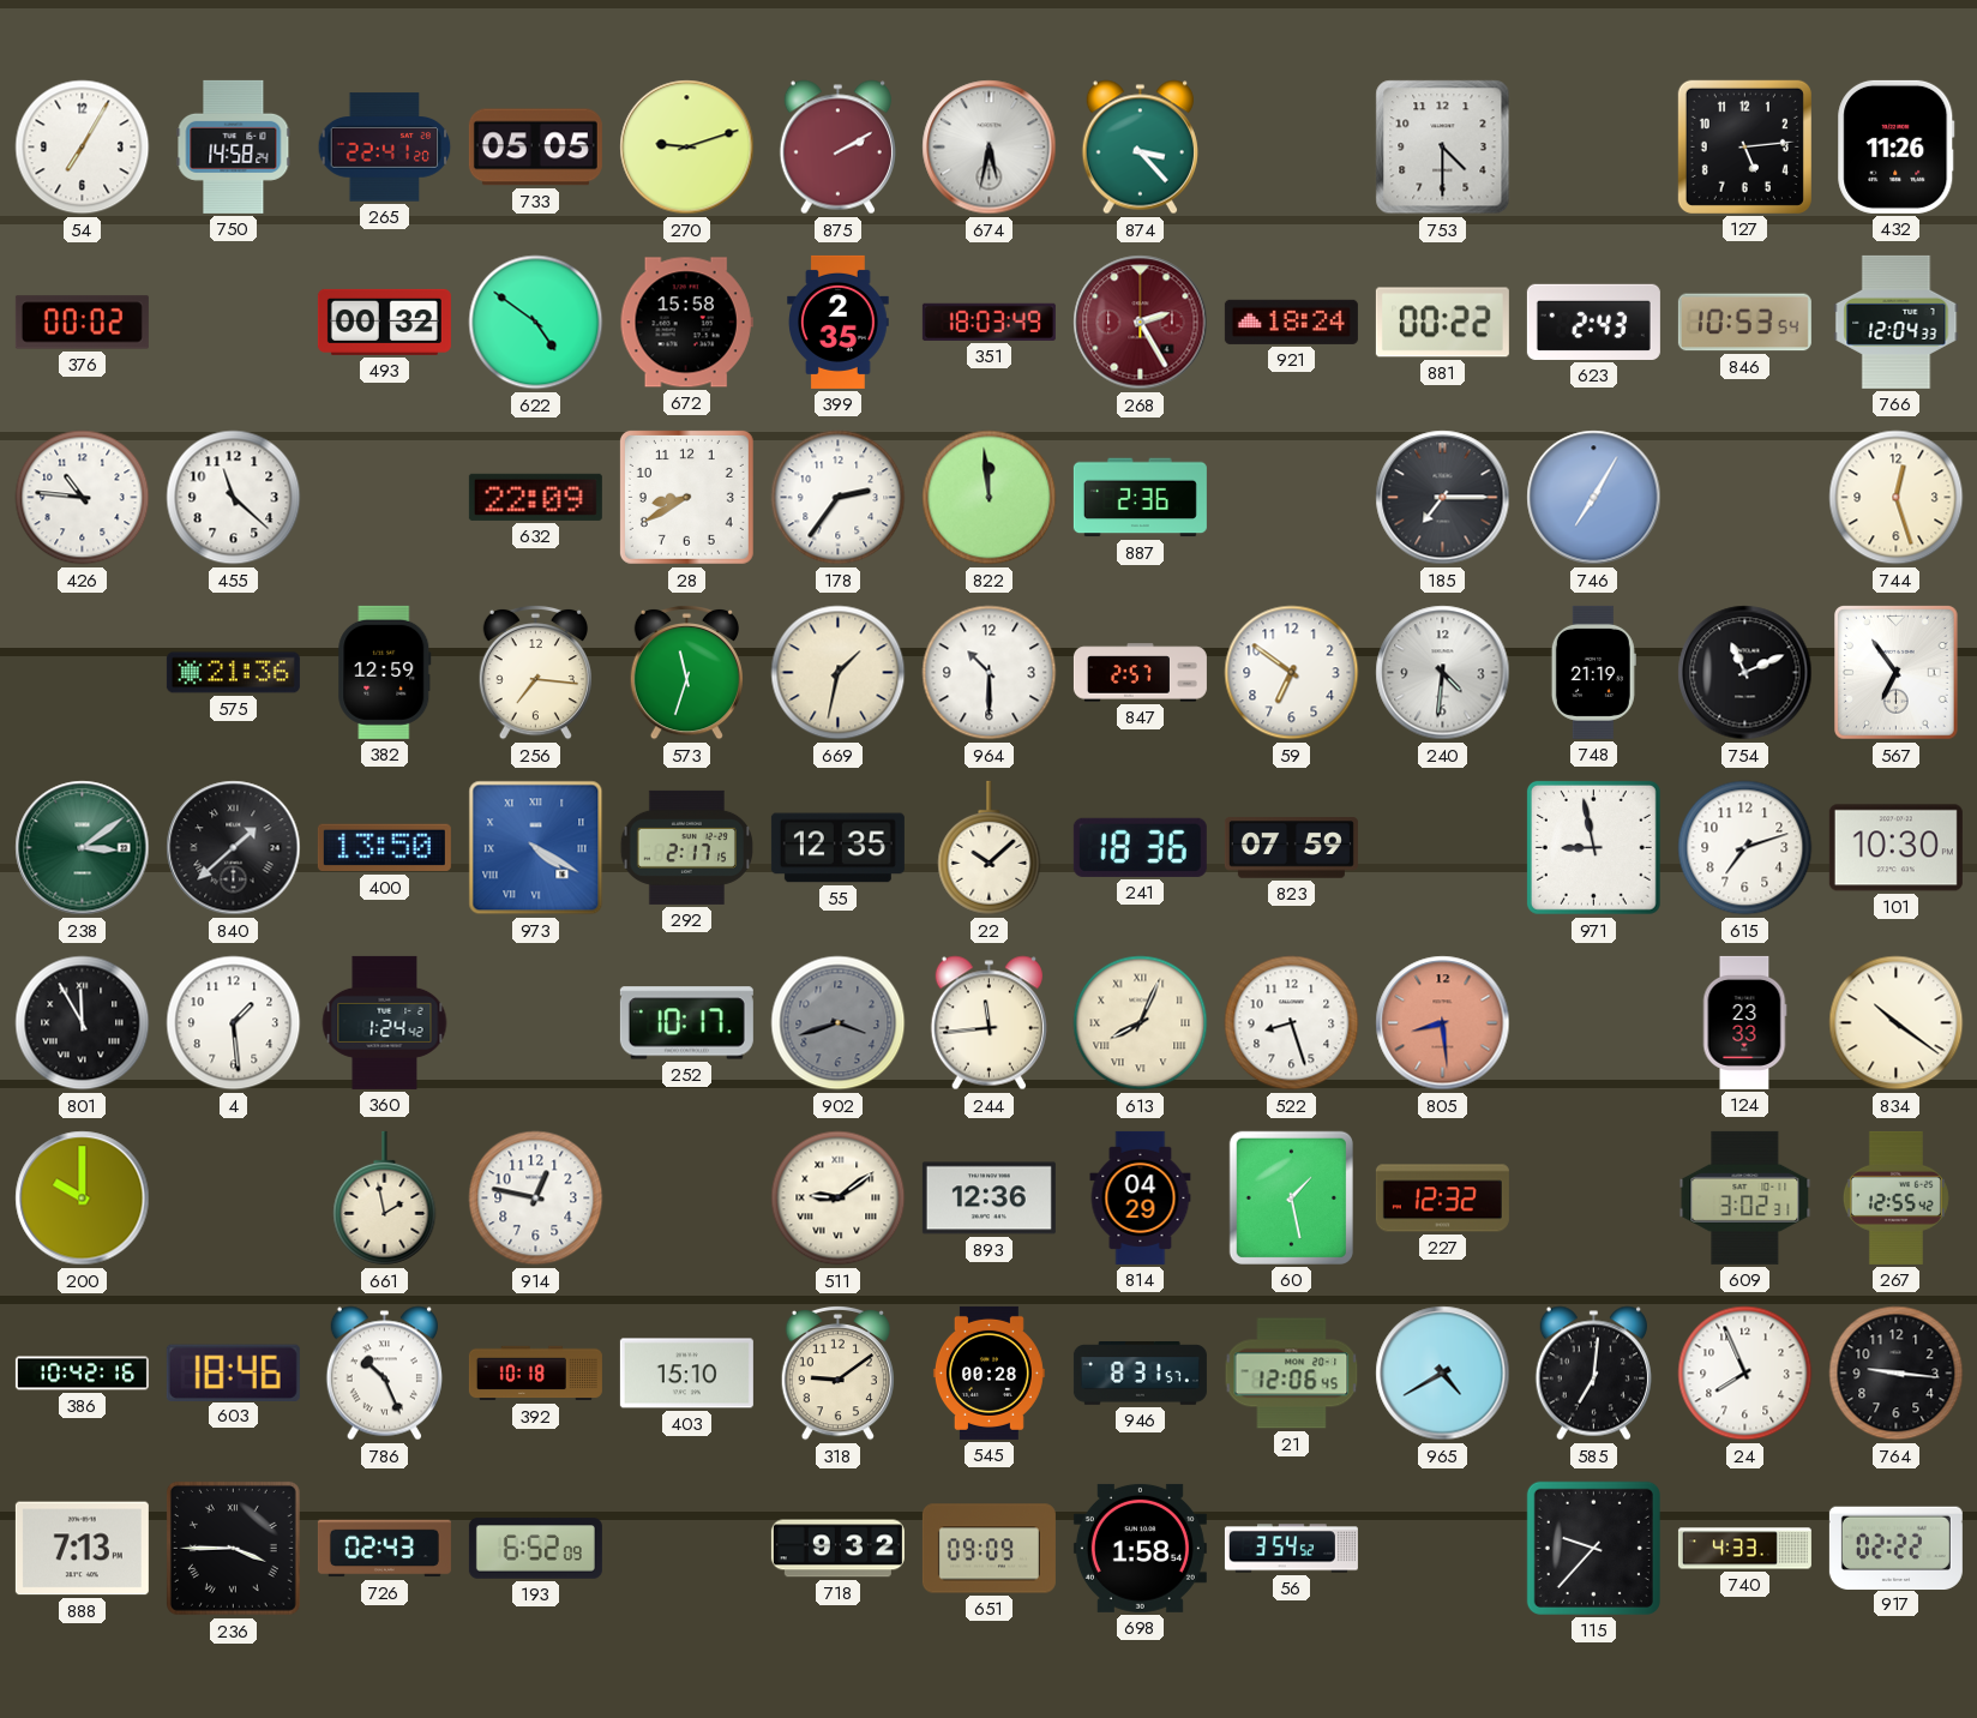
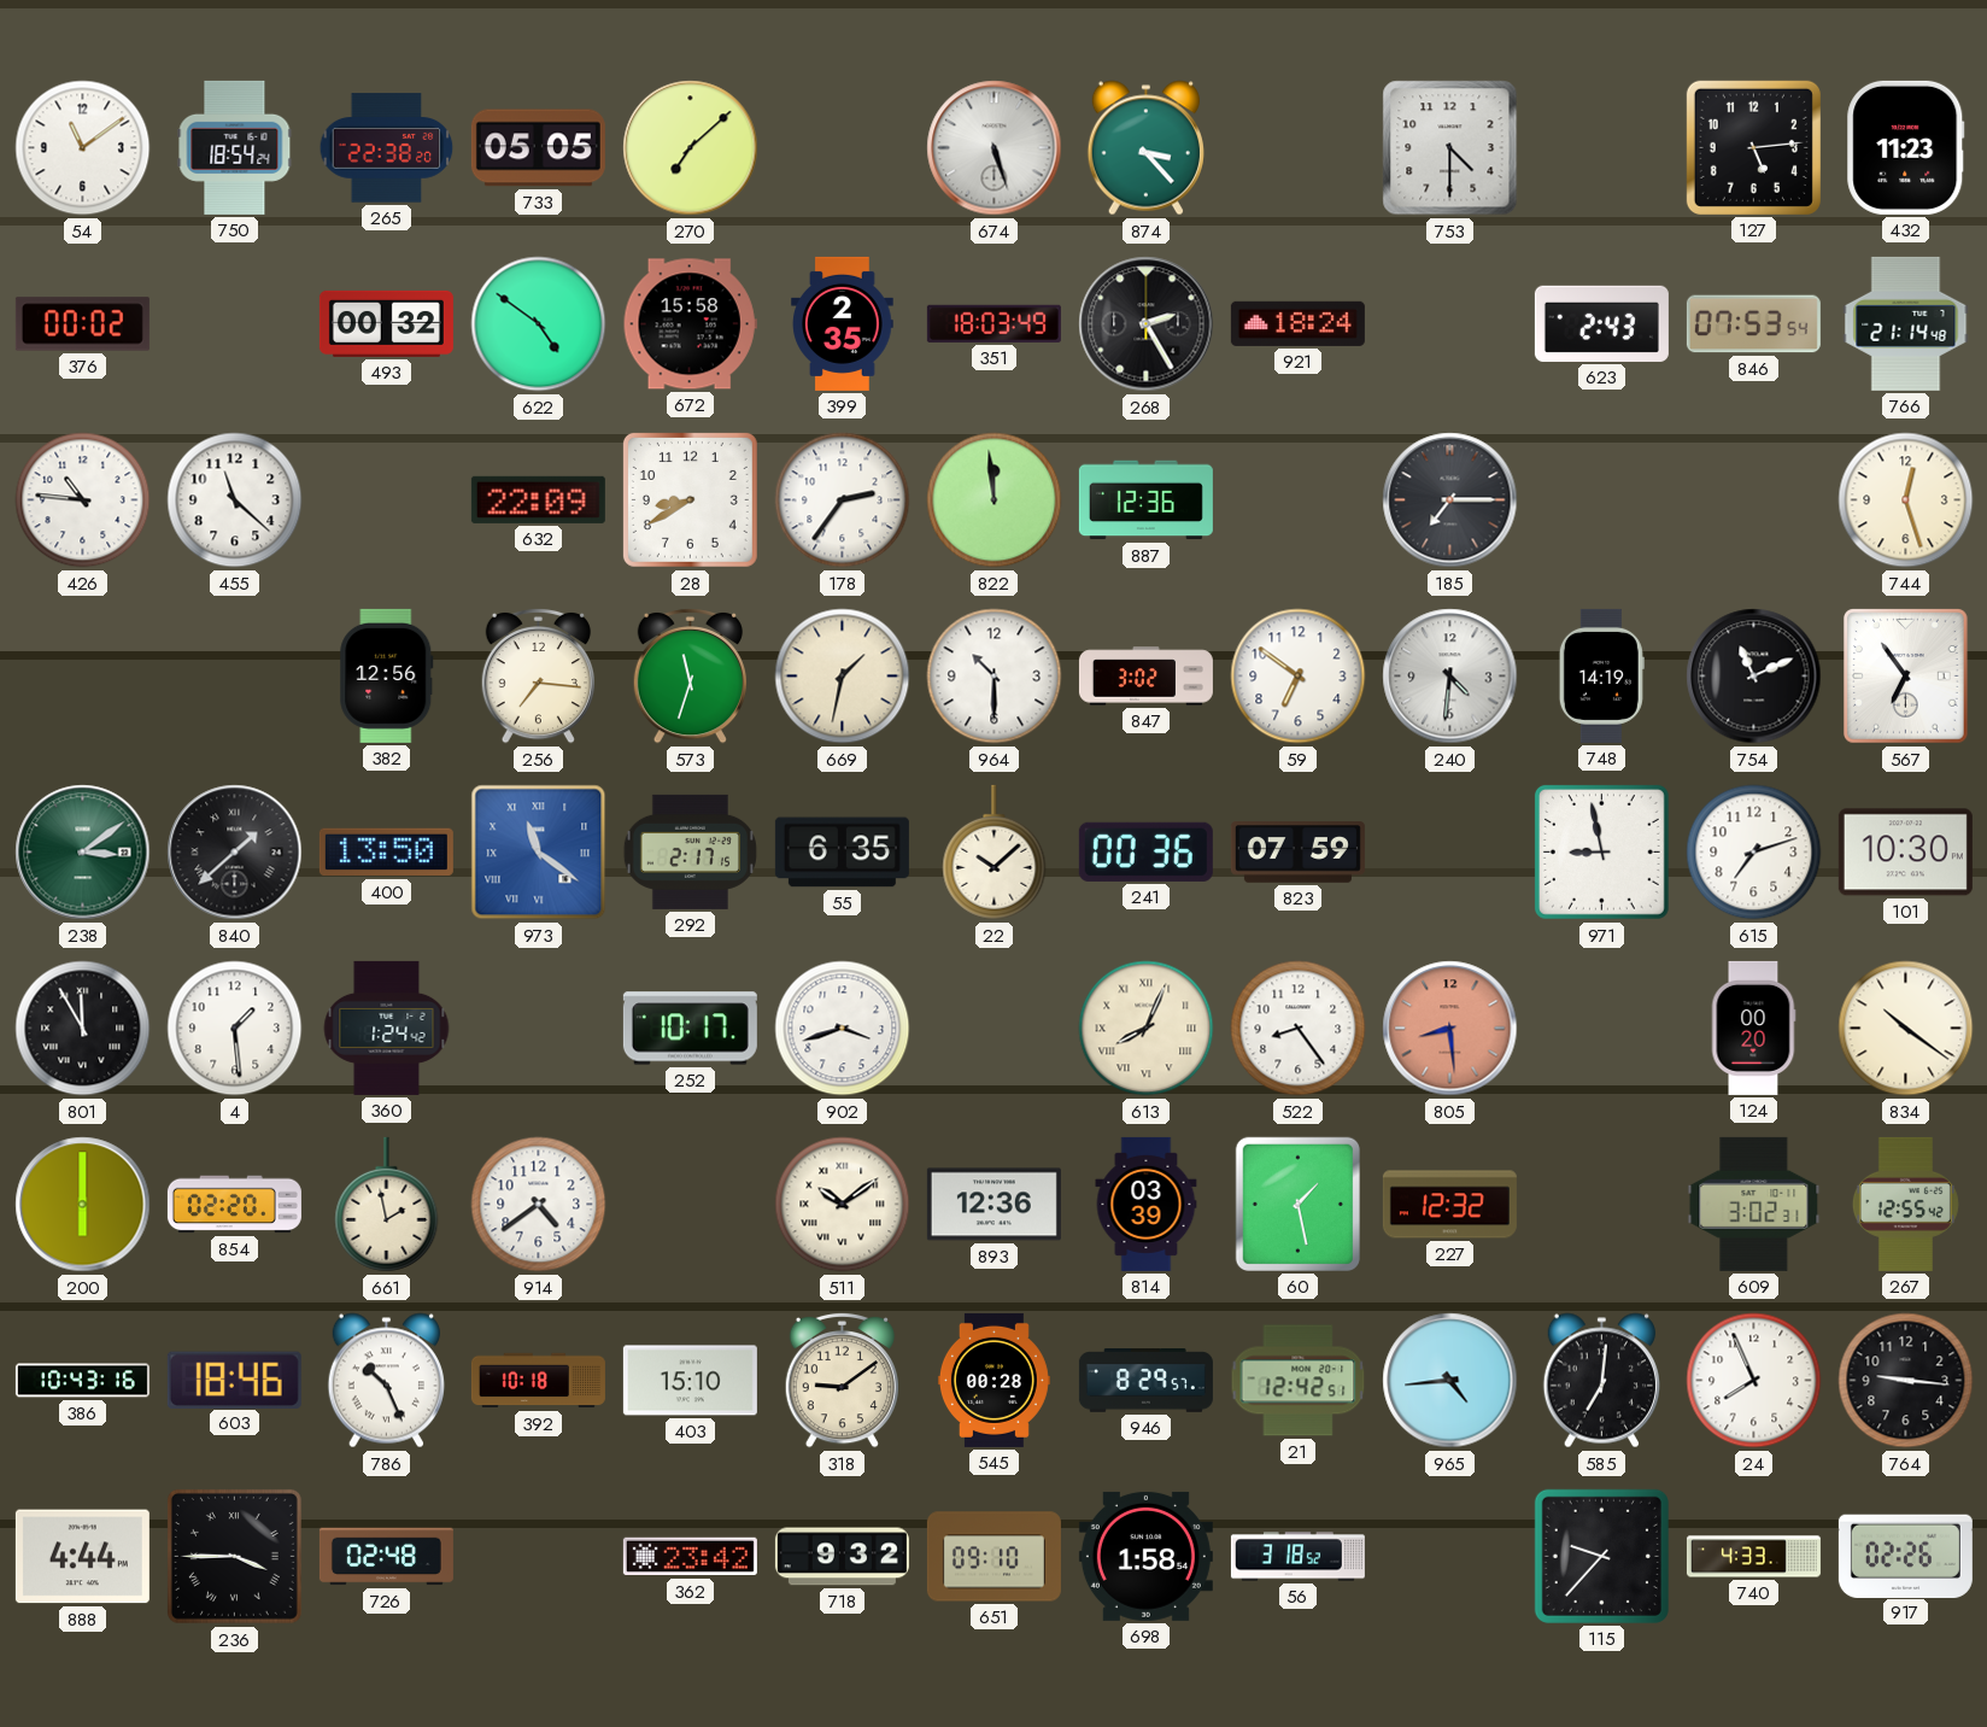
54: 7:05 -> 11:09 (83, 148)
750: 14:58 -> 18:54 (235, 147)
265: 22:41 -> 22:38 (387, 148)
270: 9:12 -> 7:08 (691, 148)
875: 2:10 -> none (837, 148)
674: 5:32 -> 5:27 (995, 148)
432: 11:26 -> 11:23 (1906, 147)
268 dial: burgundy -> black (1147, 324)
881: 00:22 -> none (1442, 323)
846: 10:53 -> 07:53 (1753, 324)
766: 12:04 -> 21:14 (1906, 323)
887: 2:36 -> 12:36 (1145, 500)
746: 7:05 -> none (1594, 498)
575: 21:36 -> none (233, 673)
382: 12:59 -> 12:56 (387, 675)
847: 2:57 -> 3:02 (1145, 677)
748: 21:19 -> 14:19 (1601, 675)
973: 4:20 -> 11:21 (539, 853)
55: 12:35 -> 6:35 (842, 853)
241: 18:36 -> 00:36 (1145, 851)
902 dial: grey -> white (843, 1029)
244: 11:44 -> none (989, 1023)
522: 8:27 -> 8:24 (1299, 1029)
124: 23:33 -> 00:20 (1753, 1028)
200: 10:00 -> 6:00 (83, 1205)
854: none -> 02:20 (234, 1205)
914: 12:47 -> 4:39 (539, 1205)
511: 9:09 -> 10:09 (843, 1205)
814: 04:29 -> 03:39 (1147, 1204)
386: 10:42 -> 10:43 (82, 1381)
946: 8:31 -> 8:29 (1145, 1381)
21: 12:06 -> 12:42 (1299, 1381)
965: 4:40 -> 4:44 (1450, 1381)
888: 7:13 -> 4:44 (82, 1557)
726: 02:43 -> 02:48 (386, 1557)
193: 6:52 -> none (535, 1549)
362: none -> 23:42 (690, 1557)
651: 09:09 -> 09:10 (993, 1557)
56: 3:54 -> 3:18 (1297, 1557)
917: 02:22 -> 02:26 (1905, 1556)
